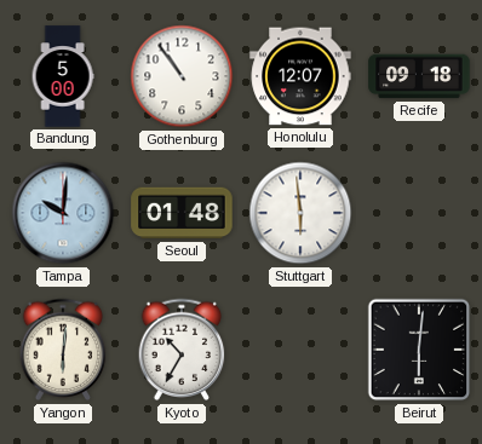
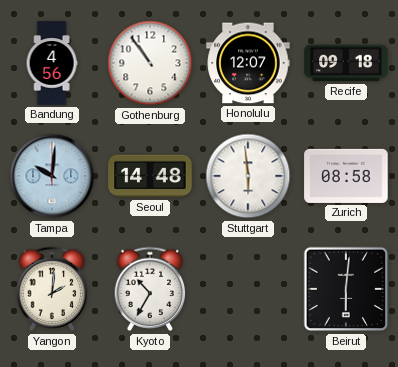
Bandung: 5:00 -> 4:56 (52, 63)
Seoul: 01:48 -> 14:48 (150, 176)
Zurich: none -> 08:58 (346, 176)
Yangon: 6:01 -> 2:01 (52, 289)
